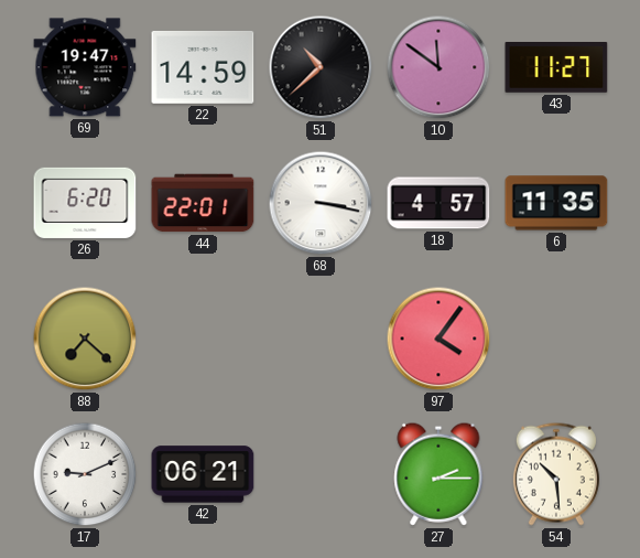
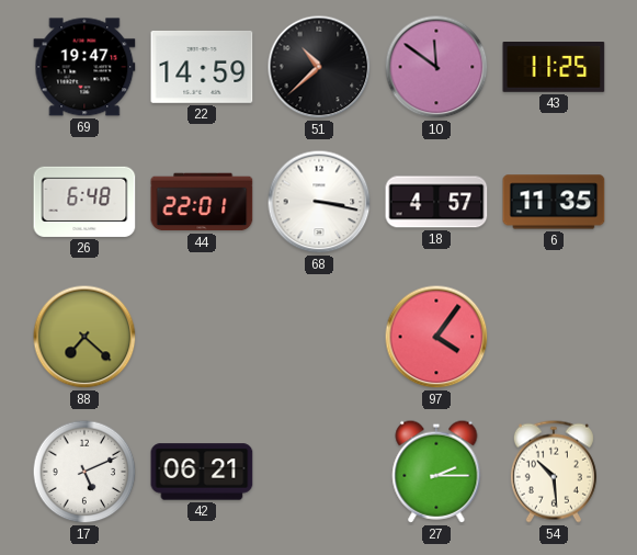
43: 11:27 -> 11:25 (554, 68)
26: 6:20 -> 6:48 (84, 202)
17: 9:11 -> 5:11 (84, 472)
